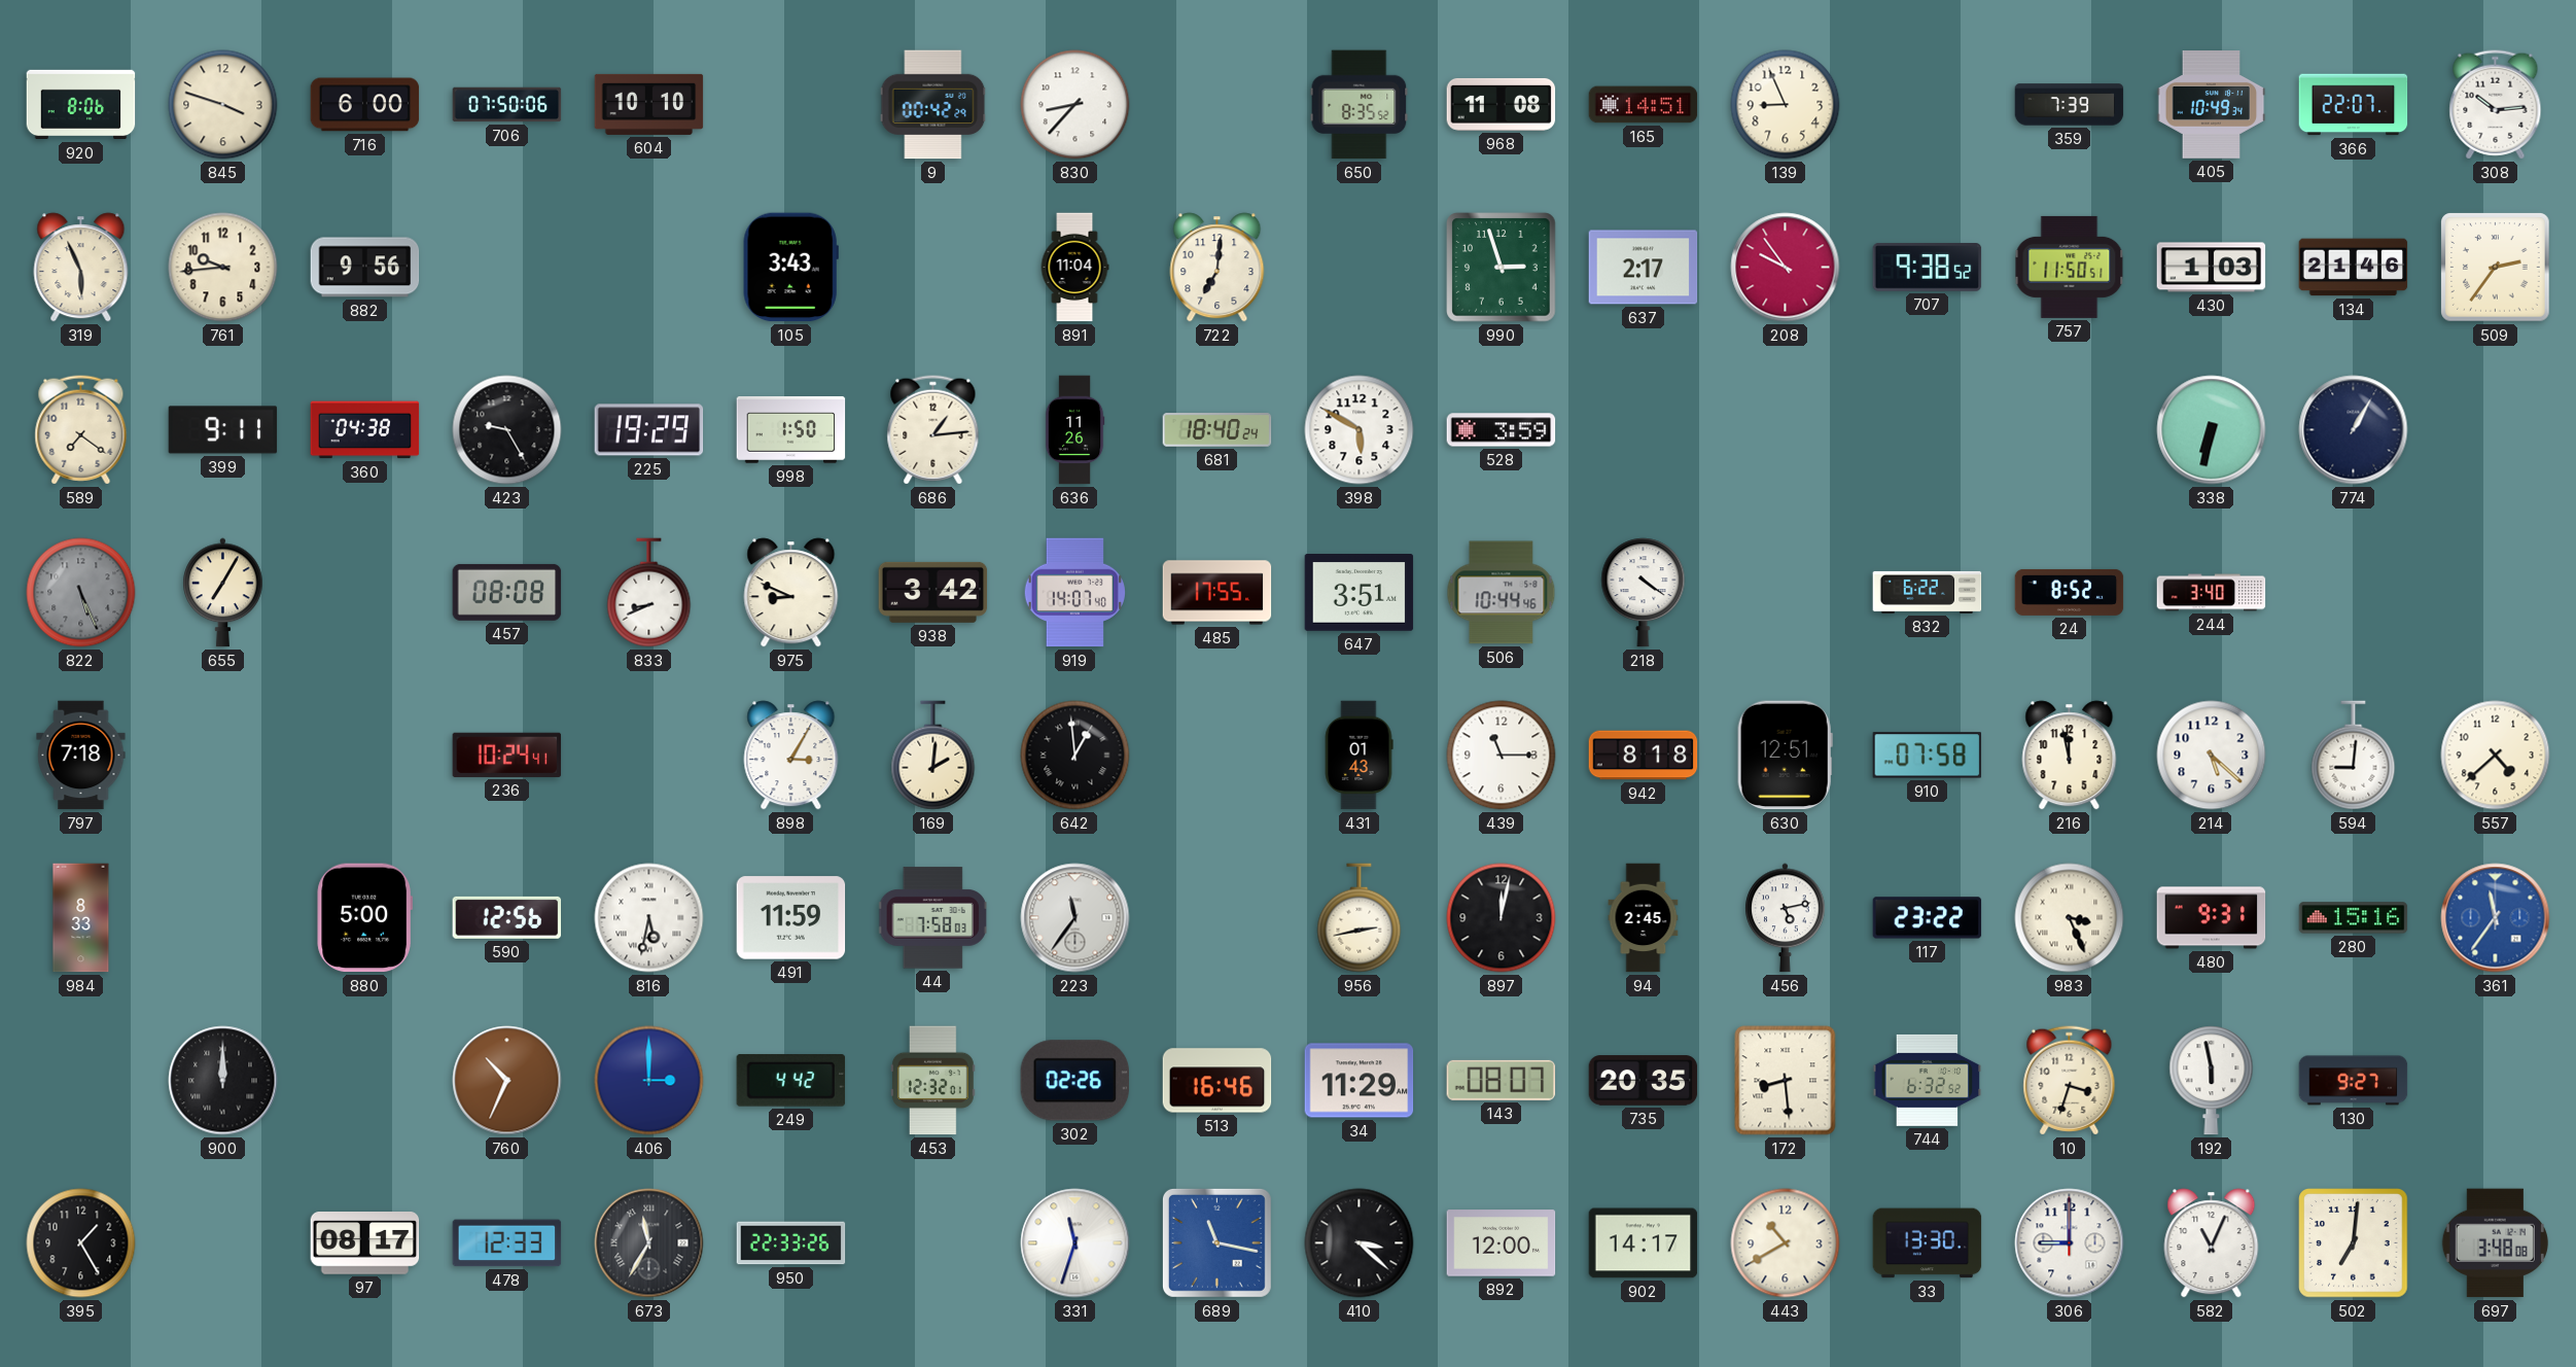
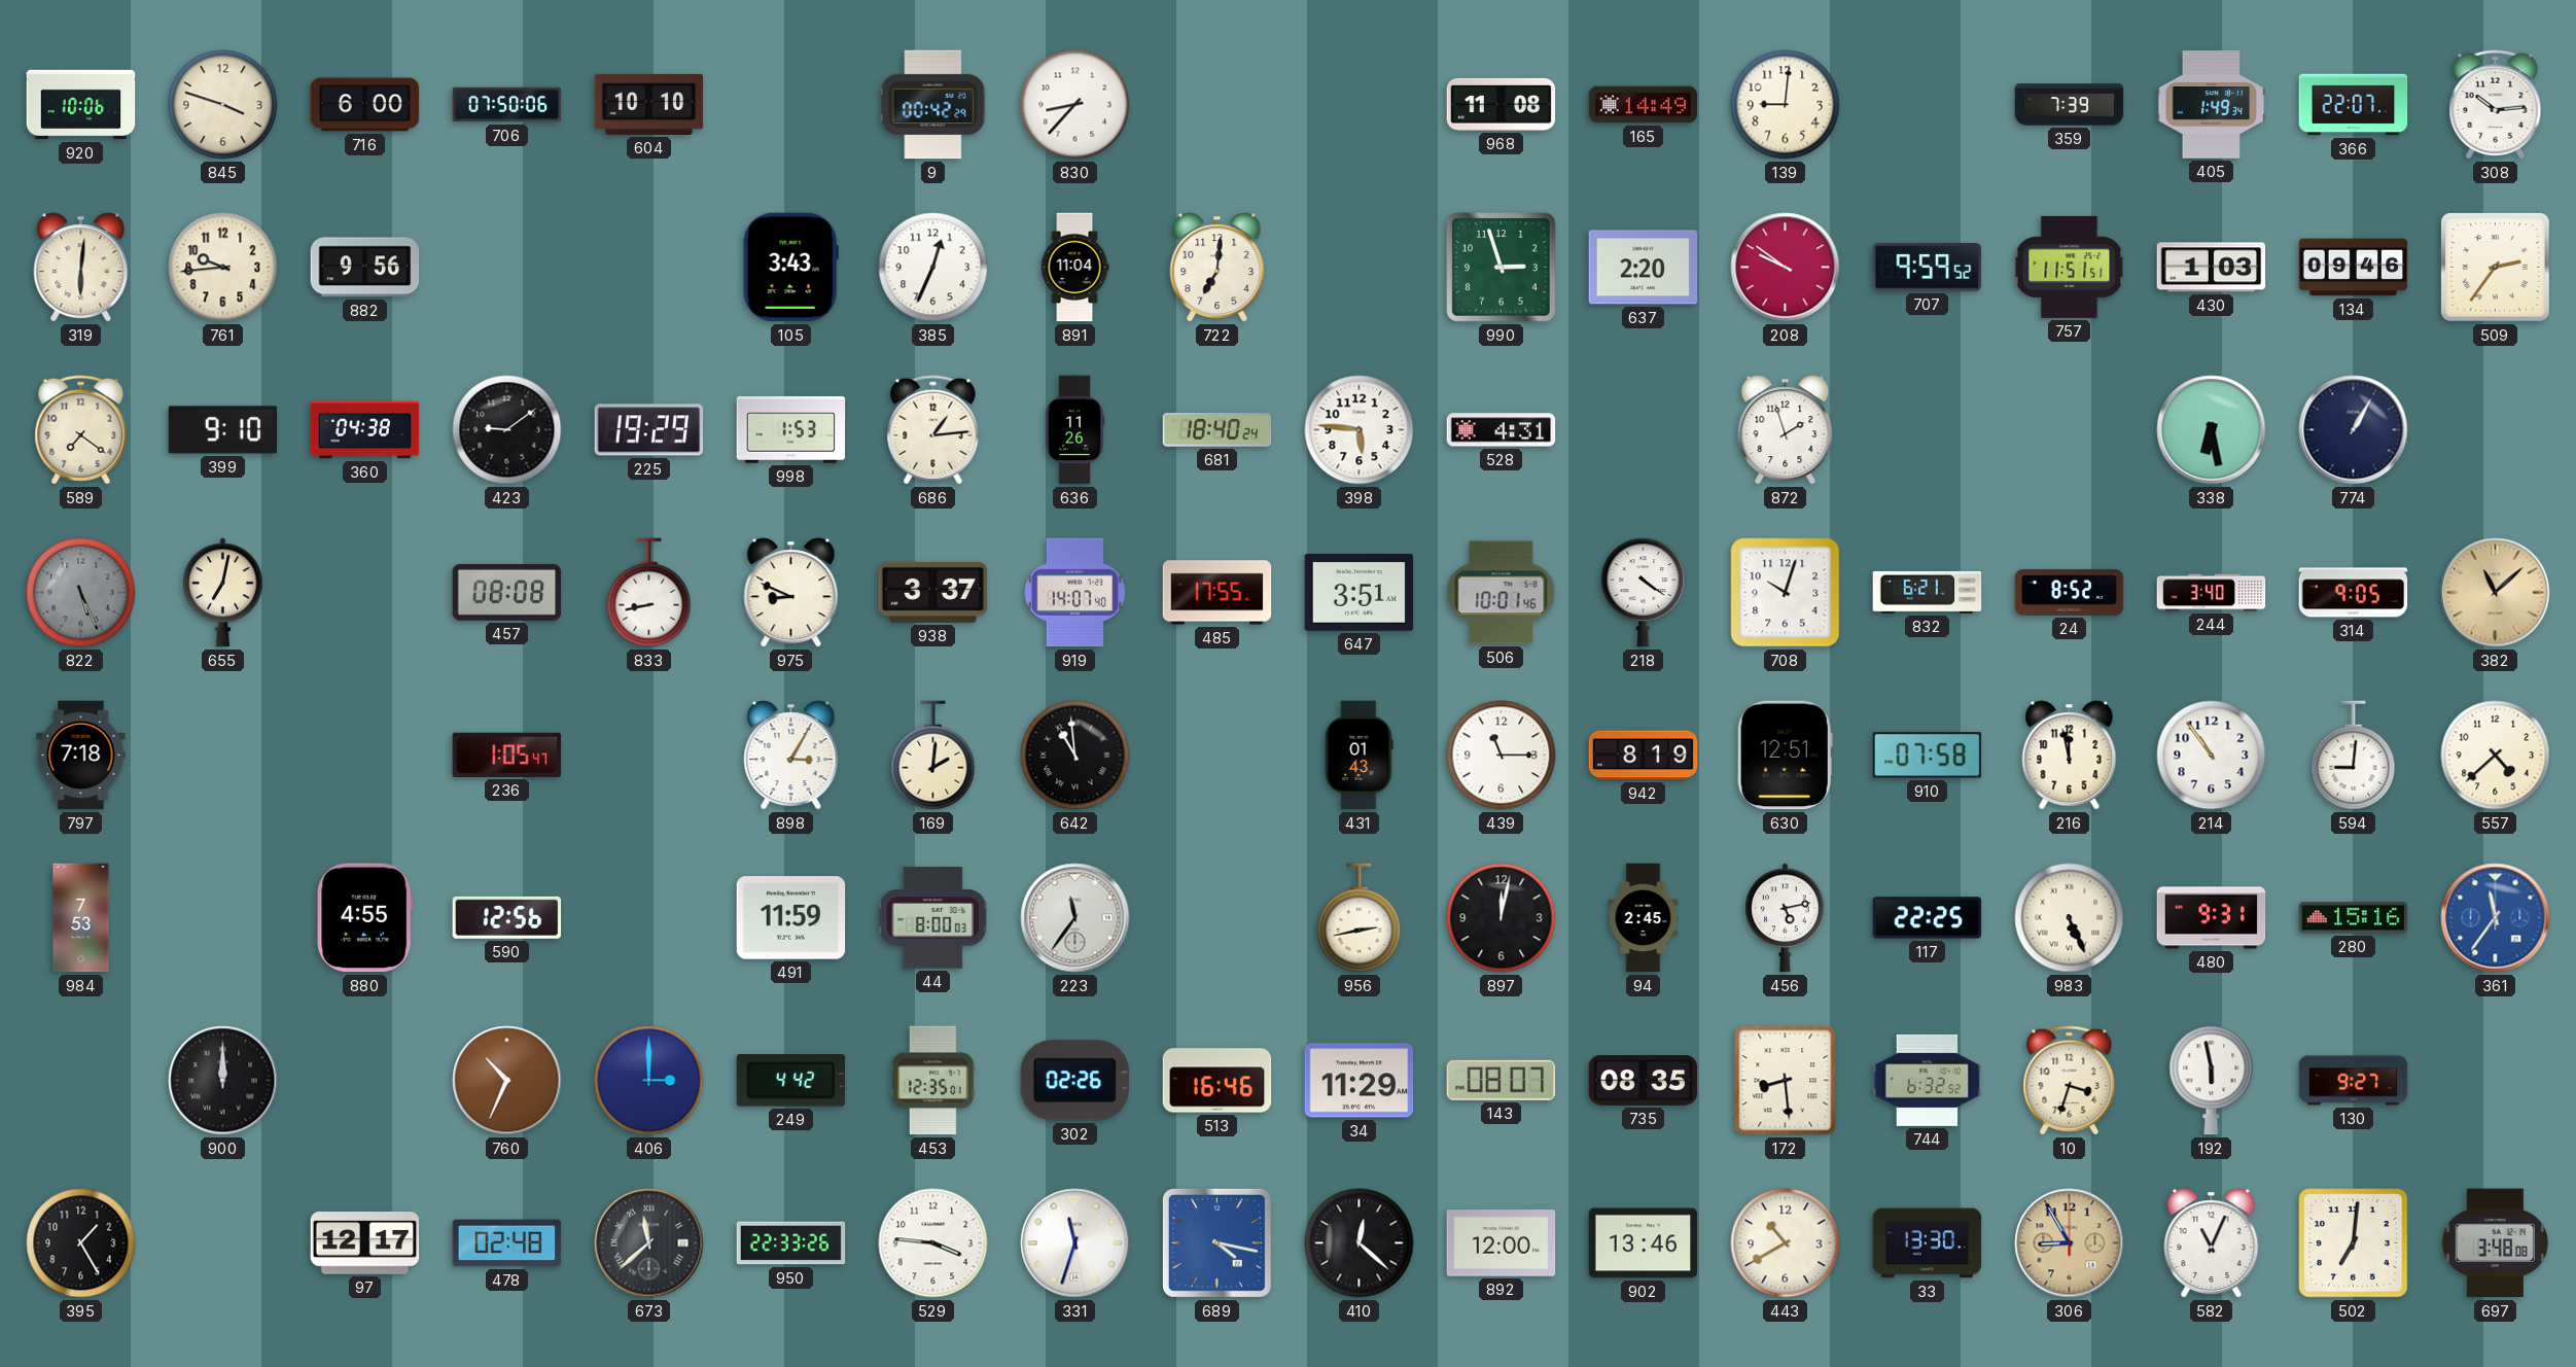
920: 8:06 -> 10:06 (81, 105)
650: 8:35 -> none (1360, 105)
165: 14:51 -> 14:49 (1644, 105)
139: 8:56 -> 9:01 (1786, 105)
405: 10:49 -> 1:49 (2212, 105)
319: 5:56 -> 6:01 (81, 268)
385: none -> 12:34 (933, 268)
637: 2:17 -> 2:20 (1644, 268)
208: 9:54 -> 9:51 (1786, 268)
707: 9:38 -> 9:59 (1928, 268)
757: 11:50 -> 11:51 (2070, 267)
134: 21:46 -> 09:46 (2354, 268)
399: 9:11 -> 9:10 (223, 430)
423: 9:25 -> 9:09 (507, 430)
998: 1:50 -> 1:53 (791, 429)
398: 5:50 -> 5:46 (1360, 430)
528: 3:59 -> 4:31 (1502, 430)
872: none -> 1:57 (1786, 430)
338: 6:32 -> 6:28 (2212, 430)
655: 7:05 -> 7:02 (223, 593)
833: 8:41 -> 8:43 (649, 593)
938: 3:42 -> 3:37 (933, 592)
506: 10:44 -> 10:01 (1502, 593)
708: none -> 10:03 (1786, 593)
832: 6:22 -> 6:21 (1928, 592)
314: none -> 9:05 (2354, 593)
382: none -> 11:08 (2496, 593)
236: 10:24 -> 1:05 (507, 755)
642: 12:59 -> 10:59 (1075, 756)
942: 8:18 -> 8:19 (1644, 756)
214: 5:22 -> 10:54 (2212, 756)
984: 8:33 -> 7:53 (81, 918)
880: 5:00 -> 4:55 (365, 918)
816: 5:32 -> none (649, 918)
44: 7:58 -> 8:00 (933, 918)
117: 23:22 -> 22:25 (1928, 918)
983: 3:26 -> 5:26 (2070, 918)
453: 12:32 -> 12:35 (933, 1081)
735: 20:35 -> 08:35 (1644, 1081)
97: 08:17 -> 12:17 (365, 1243)
478: 12:33 -> 02:48 (507, 1243)
673: 11:35 -> 11:38 (649, 1243)
529: none -> 3:46 (933, 1243)
689: 11:17 -> 4:17 (1216, 1242)
410: 3:22 -> 12:22 (1360, 1243)
902: 14:17 -> 13:46 (1644, 1243)
306: 9:00 -> 8:55 (2070, 1243)
306 dial: white -> champagne (2070, 1243)
